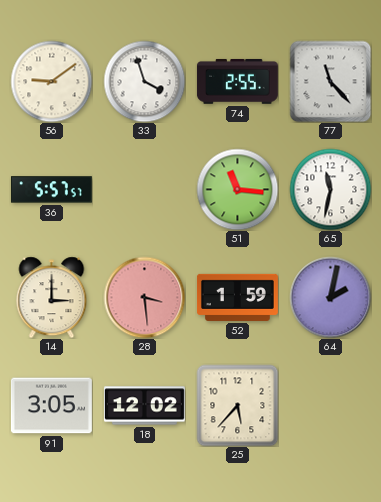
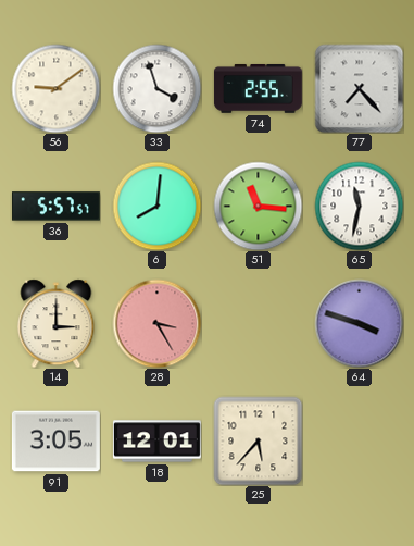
77: 11:23 -> 7:23 (359, 88)
6: none -> 8:01 (156, 206)
28: 3:29 -> 3:25 (156, 323)
52: 1:59 -> none (237, 297)
64: 2:02 -> 3:48 (359, 323)
18: 12:02 -> 12:01 (156, 442)
